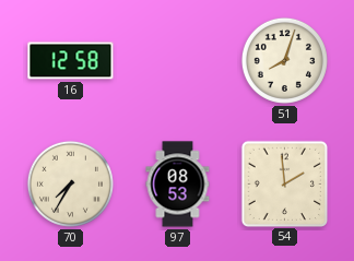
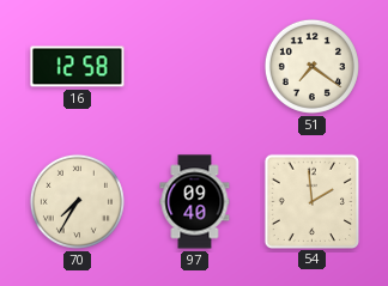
51: 8:03 -> 7:21 (311, 66)
97: 08:53 -> 09:40 (195, 202)
